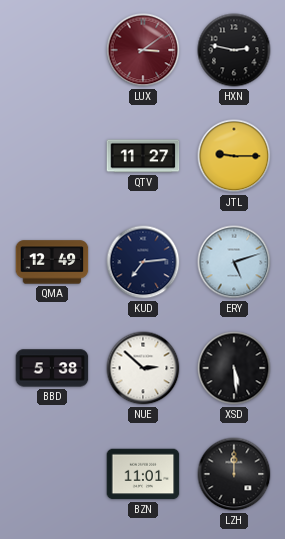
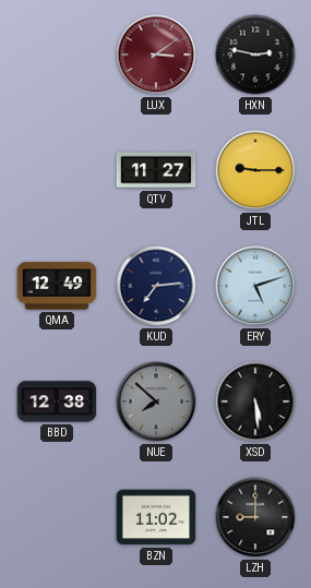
BBD: 5:38 -> 12:38 (57, 401)
NUE: 2:52 -> 7:52 (156, 401)
NUE dial: white -> grey (156, 401)
BZN: 11:01 -> 11:02 (156, 517)
LZH: 12:00 -> 9:00 (255, 517)
